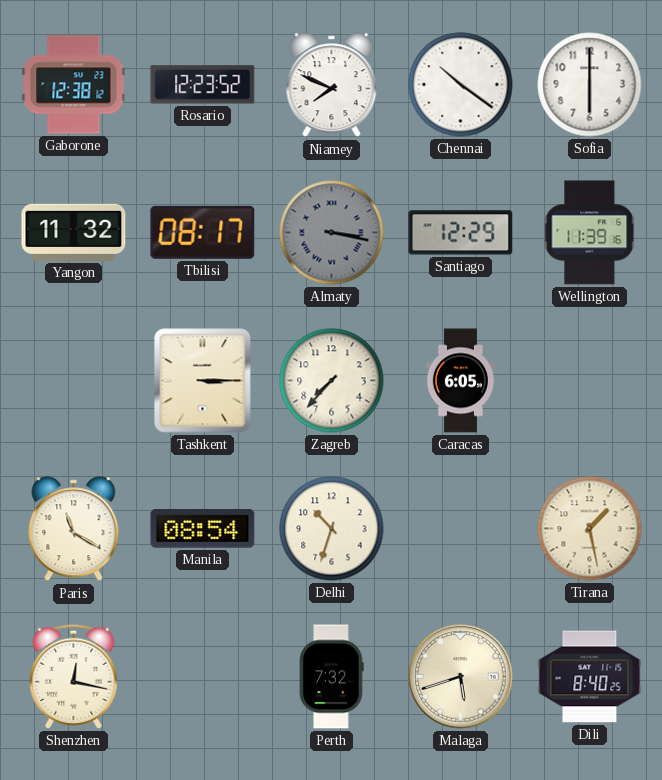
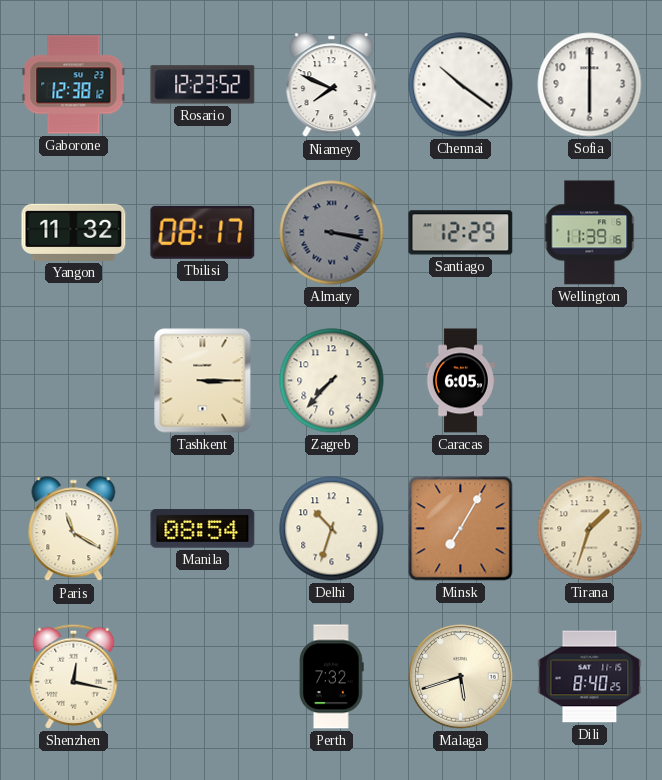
Minsk: none -> 7:05 (461, 529)
Tirana: 1:28 -> 1:33 (590, 529)
